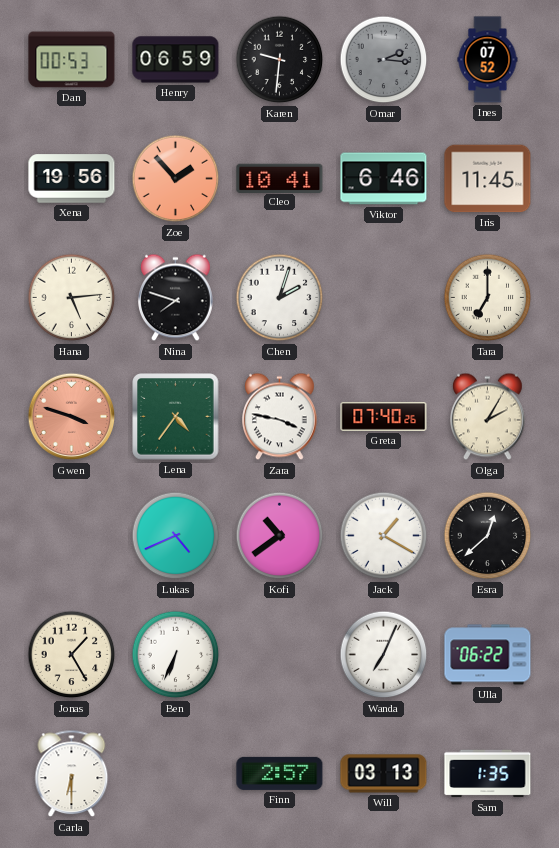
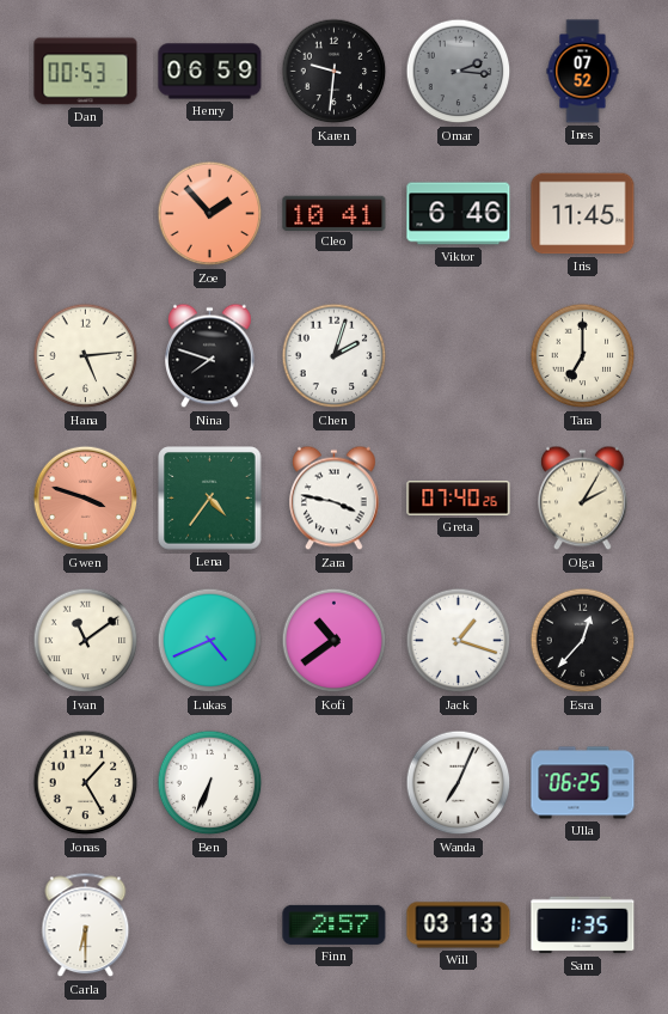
Xena: 19:56 -> none (72, 179)
Ivan: none -> 11:09 (86, 641)
Jack: 1:20 -> 1:18 (459, 641)
Esra: 12:38 -> 12:37 (583, 641)
Ulla: 06:22 -> 06:25 (583, 783)
